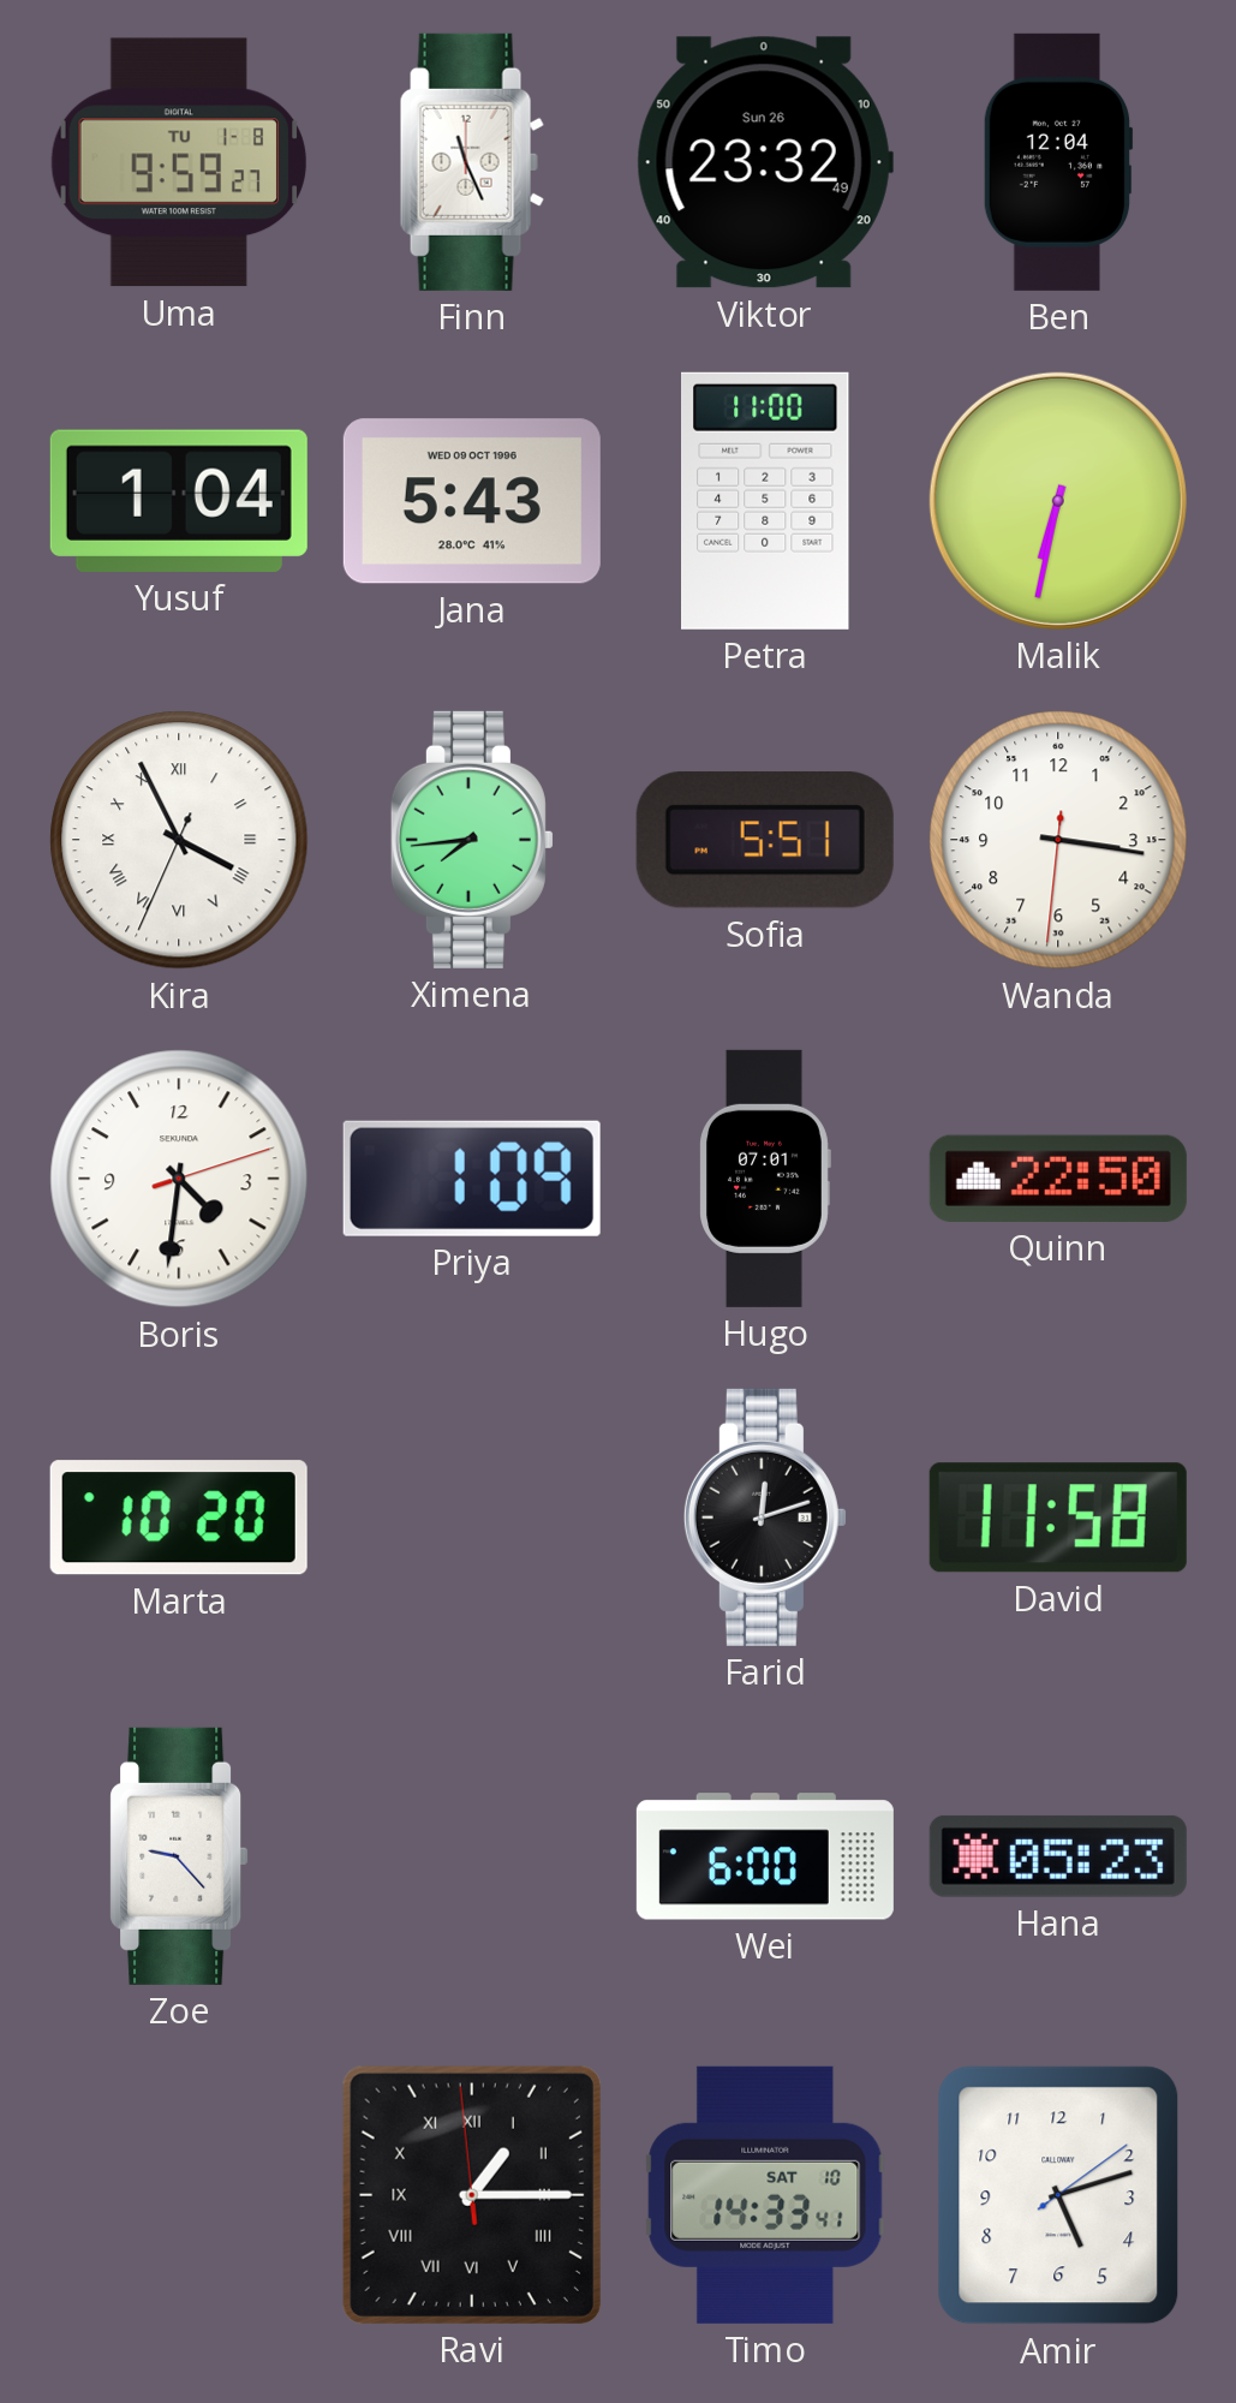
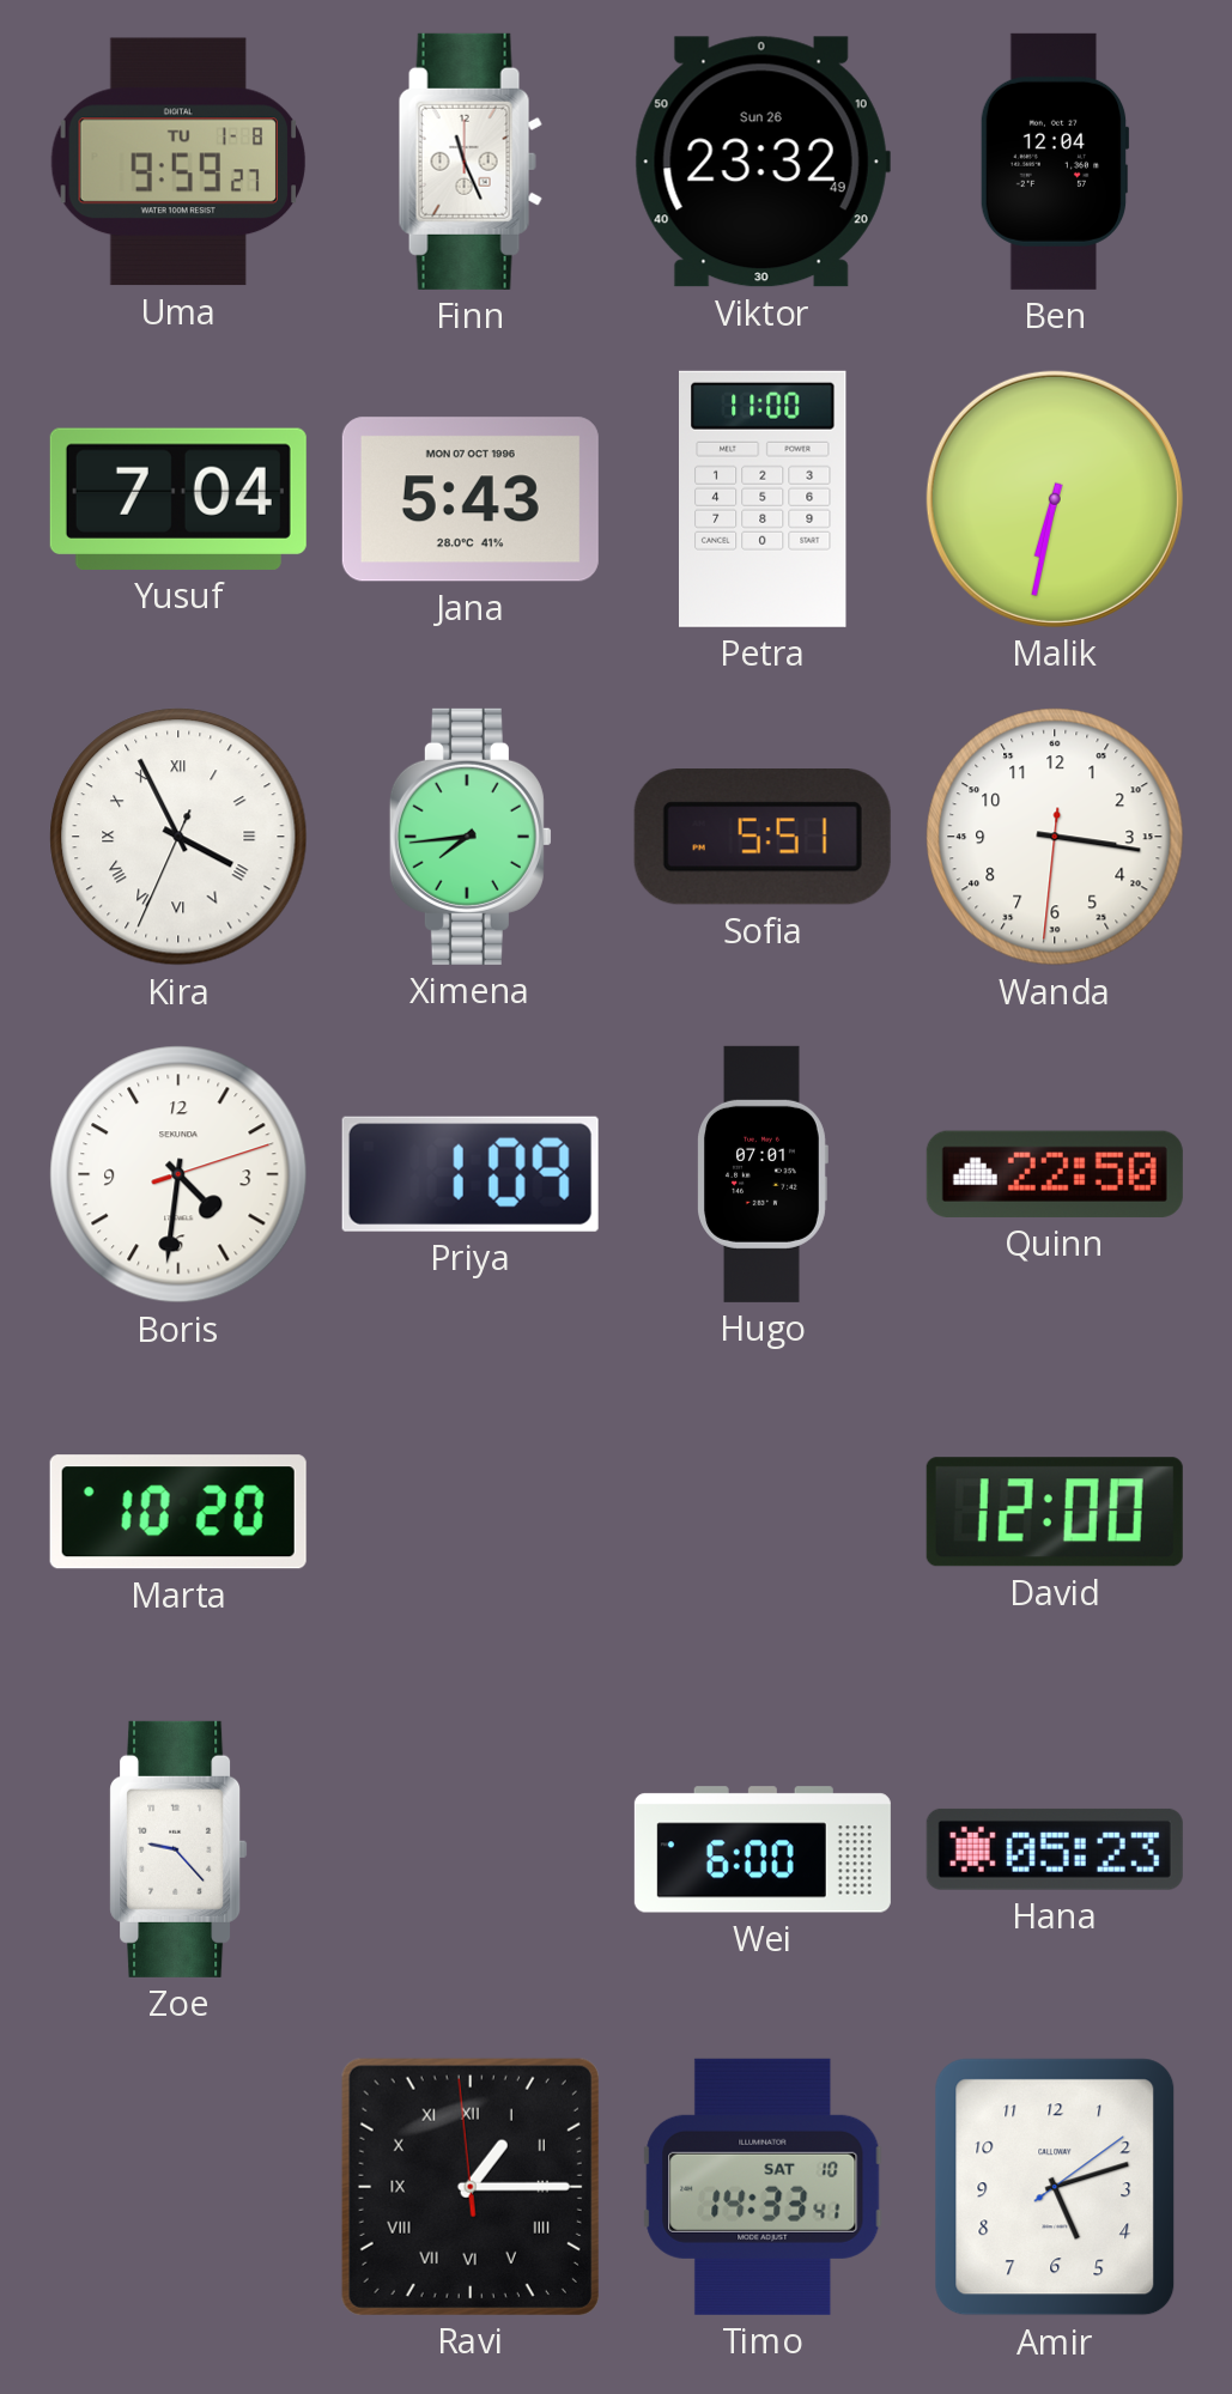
Yusuf: 1:04 -> 7:04 (178, 499)
Jana date: WED 09 OCT 1996 -> MON 07 OCT 1996 (471, 499)
Farid: 12:12 -> none (765, 1517)
David: 11:58 -> 12:00 (1055, 1512)
